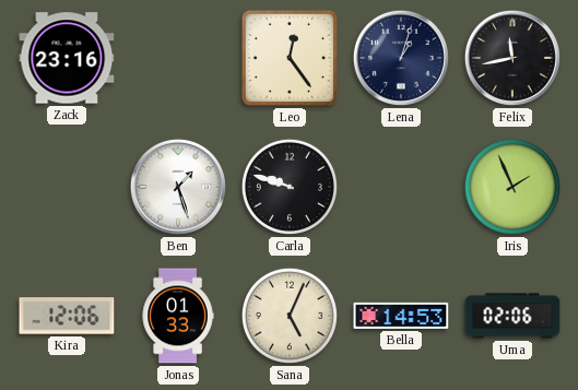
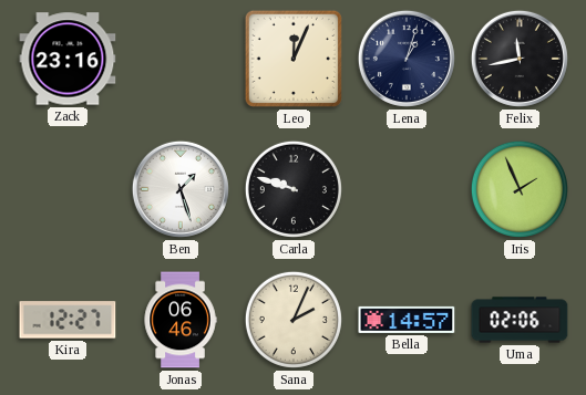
Leo: 12:24 -> 12:04 (294, 59)
Kira: 12:06 -> 12:27 (68, 320)
Jonas: 01:33 -> 06:46 (181, 320)
Sana: 5:04 -> 2:04 (294, 320)
Bella: 14:53 -> 14:57 (407, 320)
